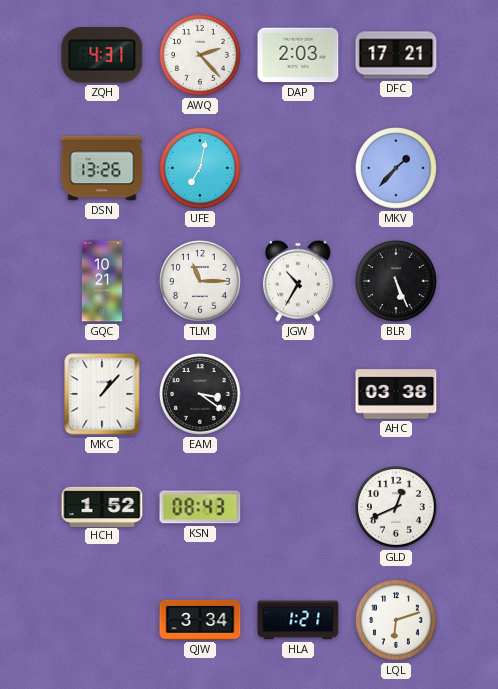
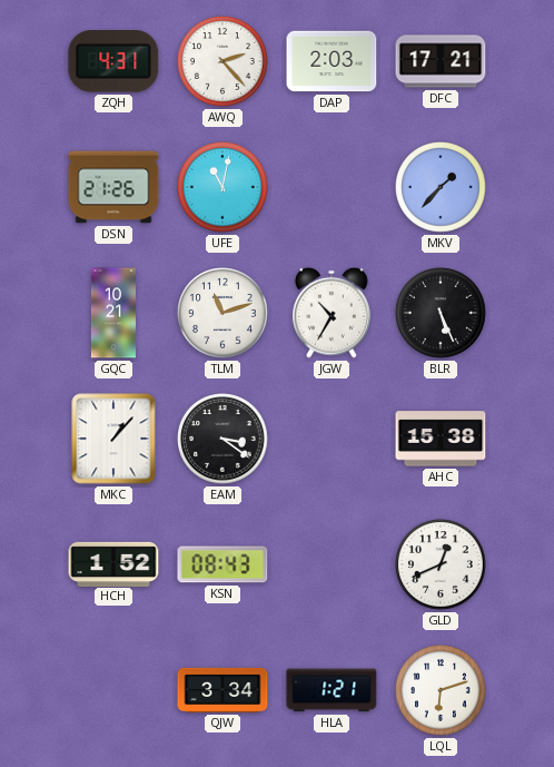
DSN: 13:26 -> 21:26 (113, 187)
UFE: 7:02 -> 11:02 (224, 188)
TLM: 11:15 -> 11:12 (224, 314)
AHC: 03:38 -> 15:38 (441, 439)
